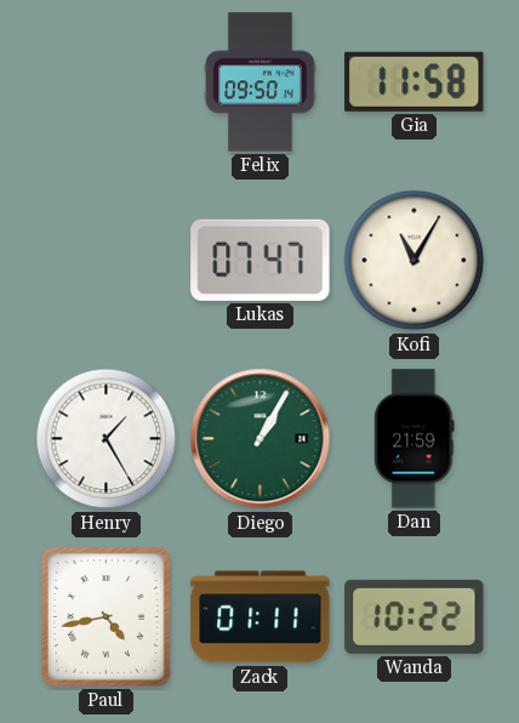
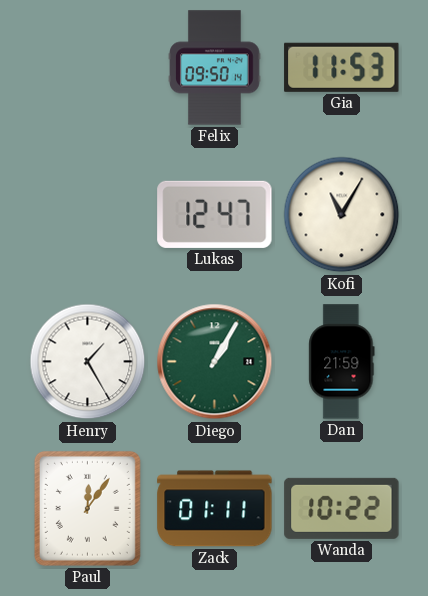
Gia: 11:58 -> 11:53 (342, 67)
Lukas: 07:47 -> 12:47 (215, 214)
Paul: 4:43 -> 12:06 (87, 508)
